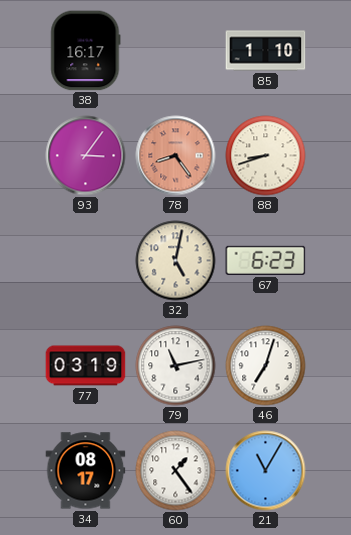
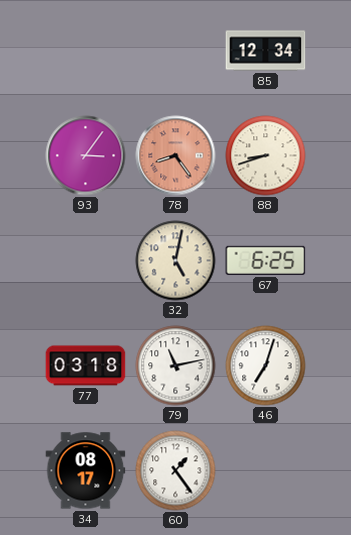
38: 16:17 -> none (86, 51)
85: 1:10 -> 12:34 (266, 51)
67: 6:23 -> 6:25 (266, 260)
77: 03:19 -> 03:18 (86, 366)
21: 11:05 -> none (266, 471)
